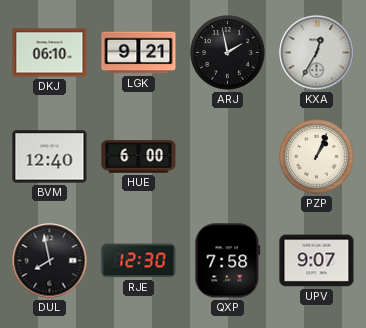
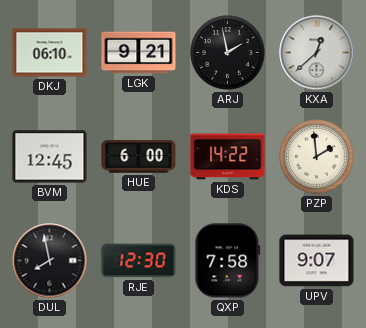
KXA: 12:35 -> 12:38 (317, 53)
BVM: 12:40 -> 12:45 (50, 157)
KDS: none -> 14:22 (228, 157)
PZP: 1:04 -> 1:59 (317, 157)
